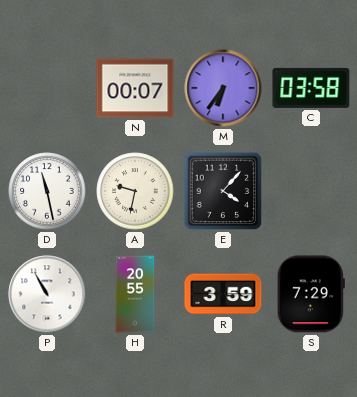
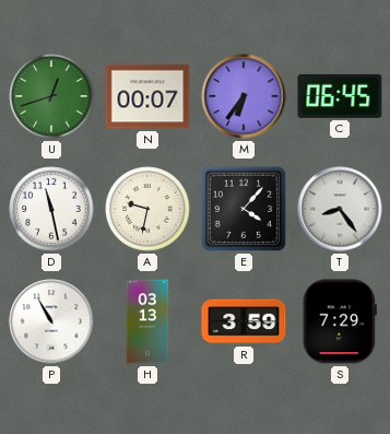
U: none -> 12:42 (51, 96)
C: 03:58 -> 06:45 (340, 96)
T: none -> 8:24 (340, 209)
H: 20:55 -> 03:13 (147, 321)
